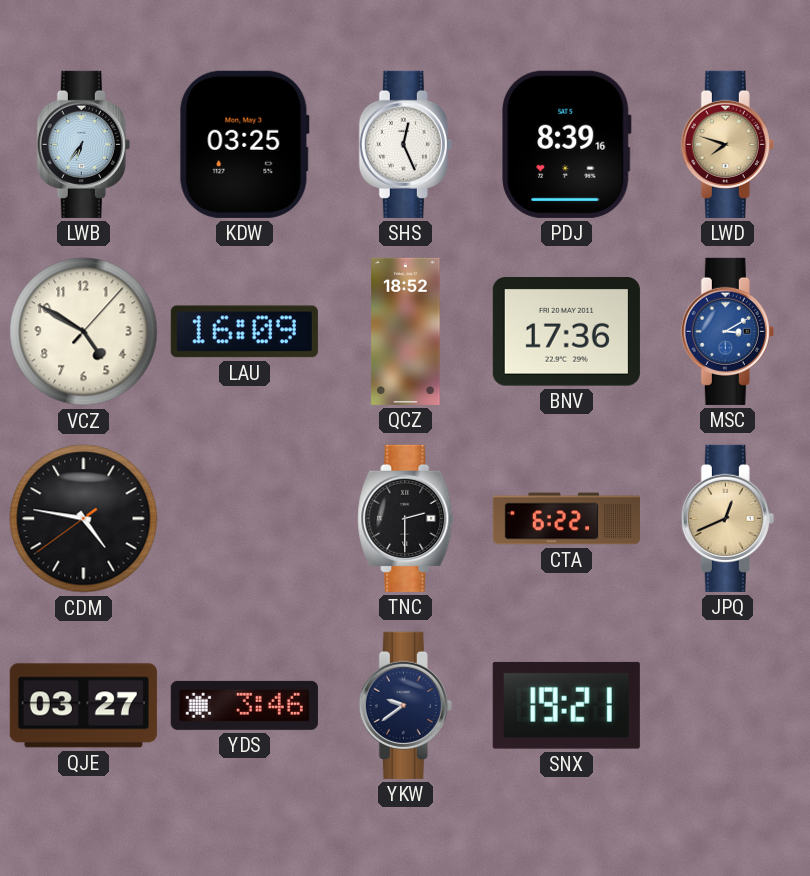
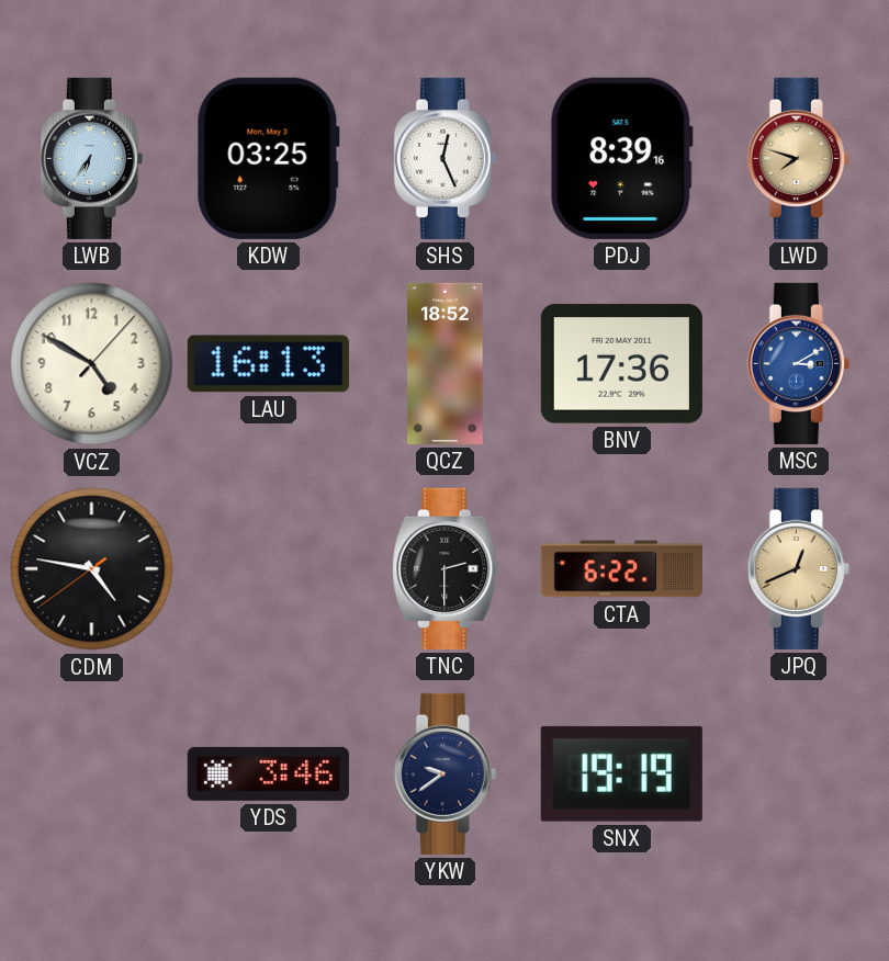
LAU: 16:09 -> 16:13 (268, 364)
QJE: 03:27 -> none (83, 706)
SNX: 19:21 -> 19:19 (621, 773)
